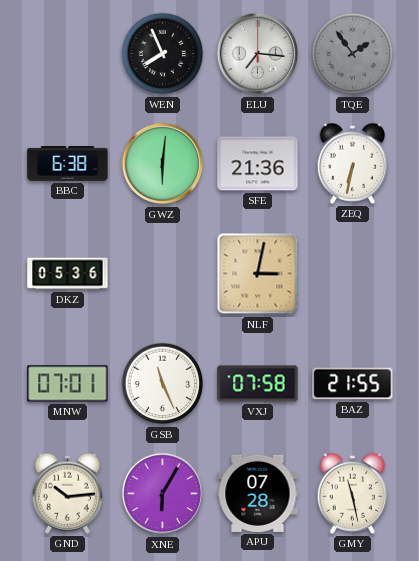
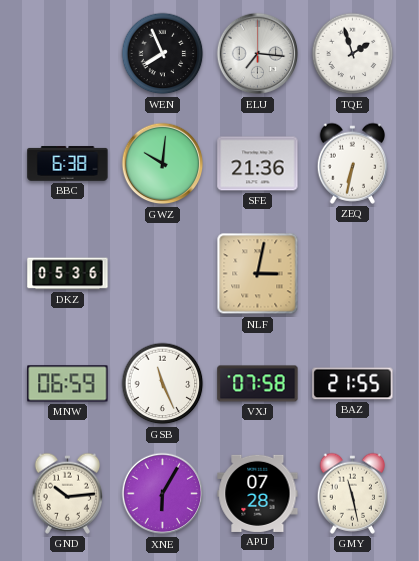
TQE: 1:54 -> 1:57 (353, 54)
TQE dial: grey -> white (353, 54)
GWZ: 6:01 -> 10:01 (163, 164)
MNW: 07:01 -> 06:59 (68, 384)
